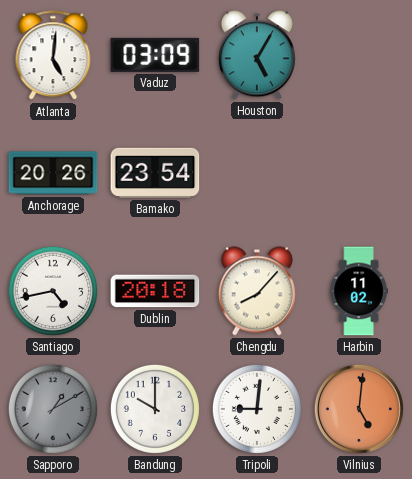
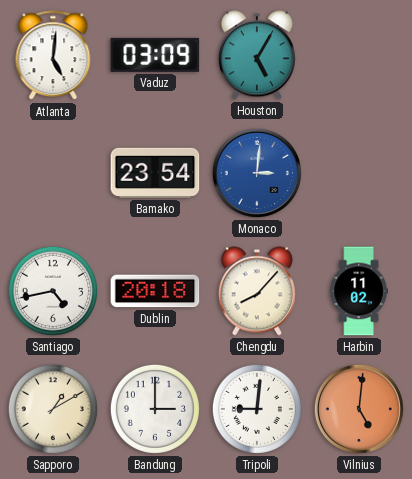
Anchorage: 20:26 -> none (53, 173)
Monaco: none -> 3:01 (257, 173)
Sapporo dial: grey -> cream (53, 409)
Bandung: 10:00 -> 3:00 (155, 409)
